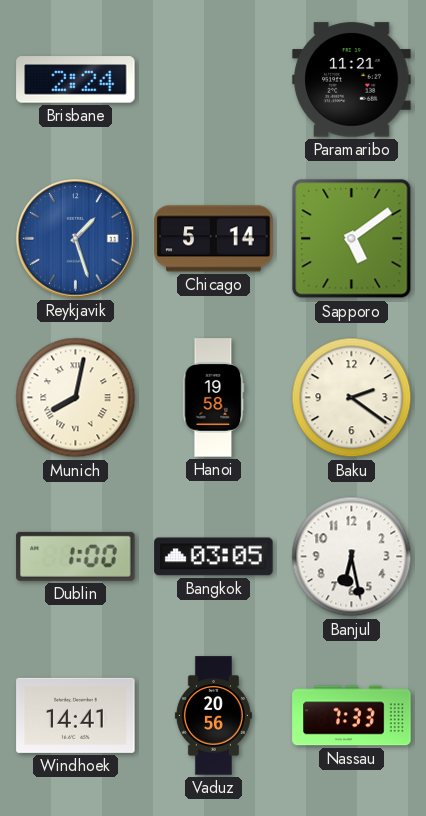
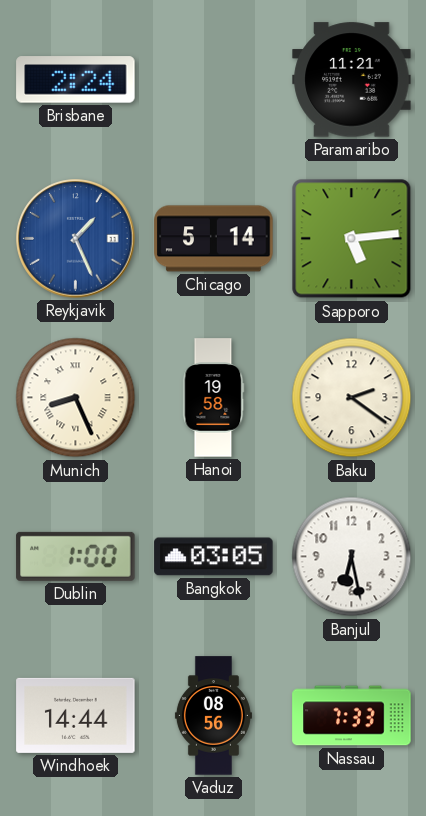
Reykjavik: 1:27 -> 1:26 (76, 239)
Sapporo: 5:09 -> 5:14 (352, 239)
Munich: 8:02 -> 8:26 (76, 398)
Windhoek: 14:41 -> 14:44 (76, 715)
Vaduz: 20:56 -> 08:56 (213, 716)
